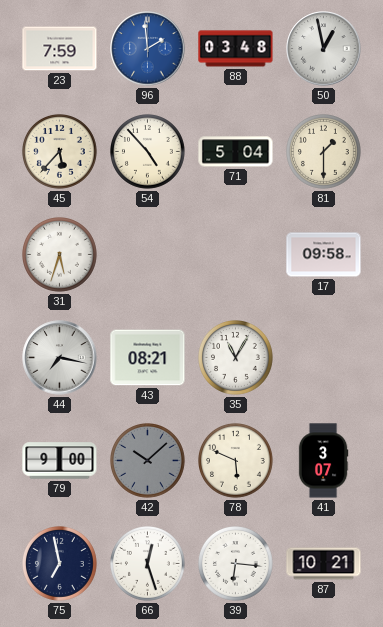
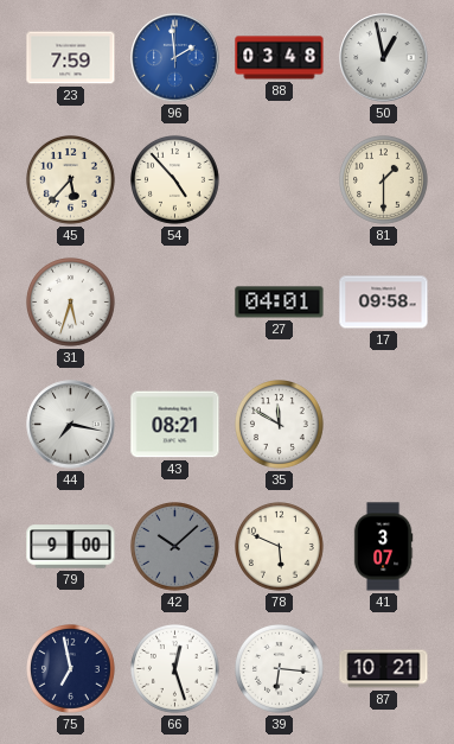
71: 5:04 -> none (236, 152)
27: none -> 04:01 (280, 303)
35: 11:05 -> 11:50 (280, 425)
